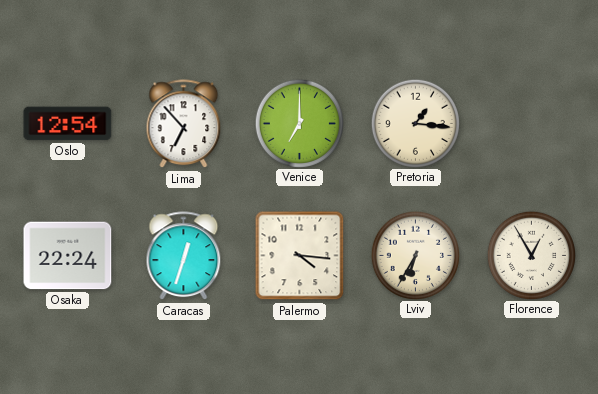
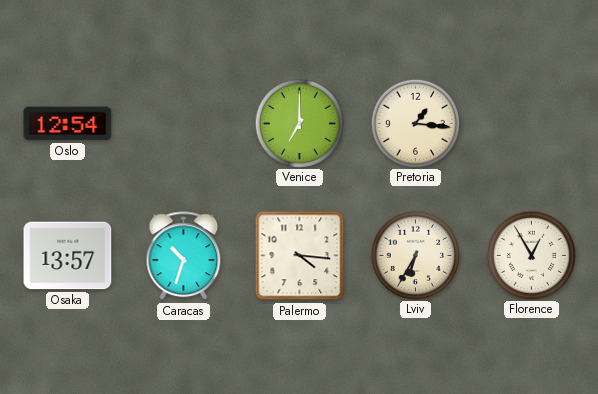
Lima: 6:53 -> none (184, 124)
Osaka: 22:24 -> 13:57 (68, 256)
Caracas: 12:33 -> 10:33 (184, 256)
